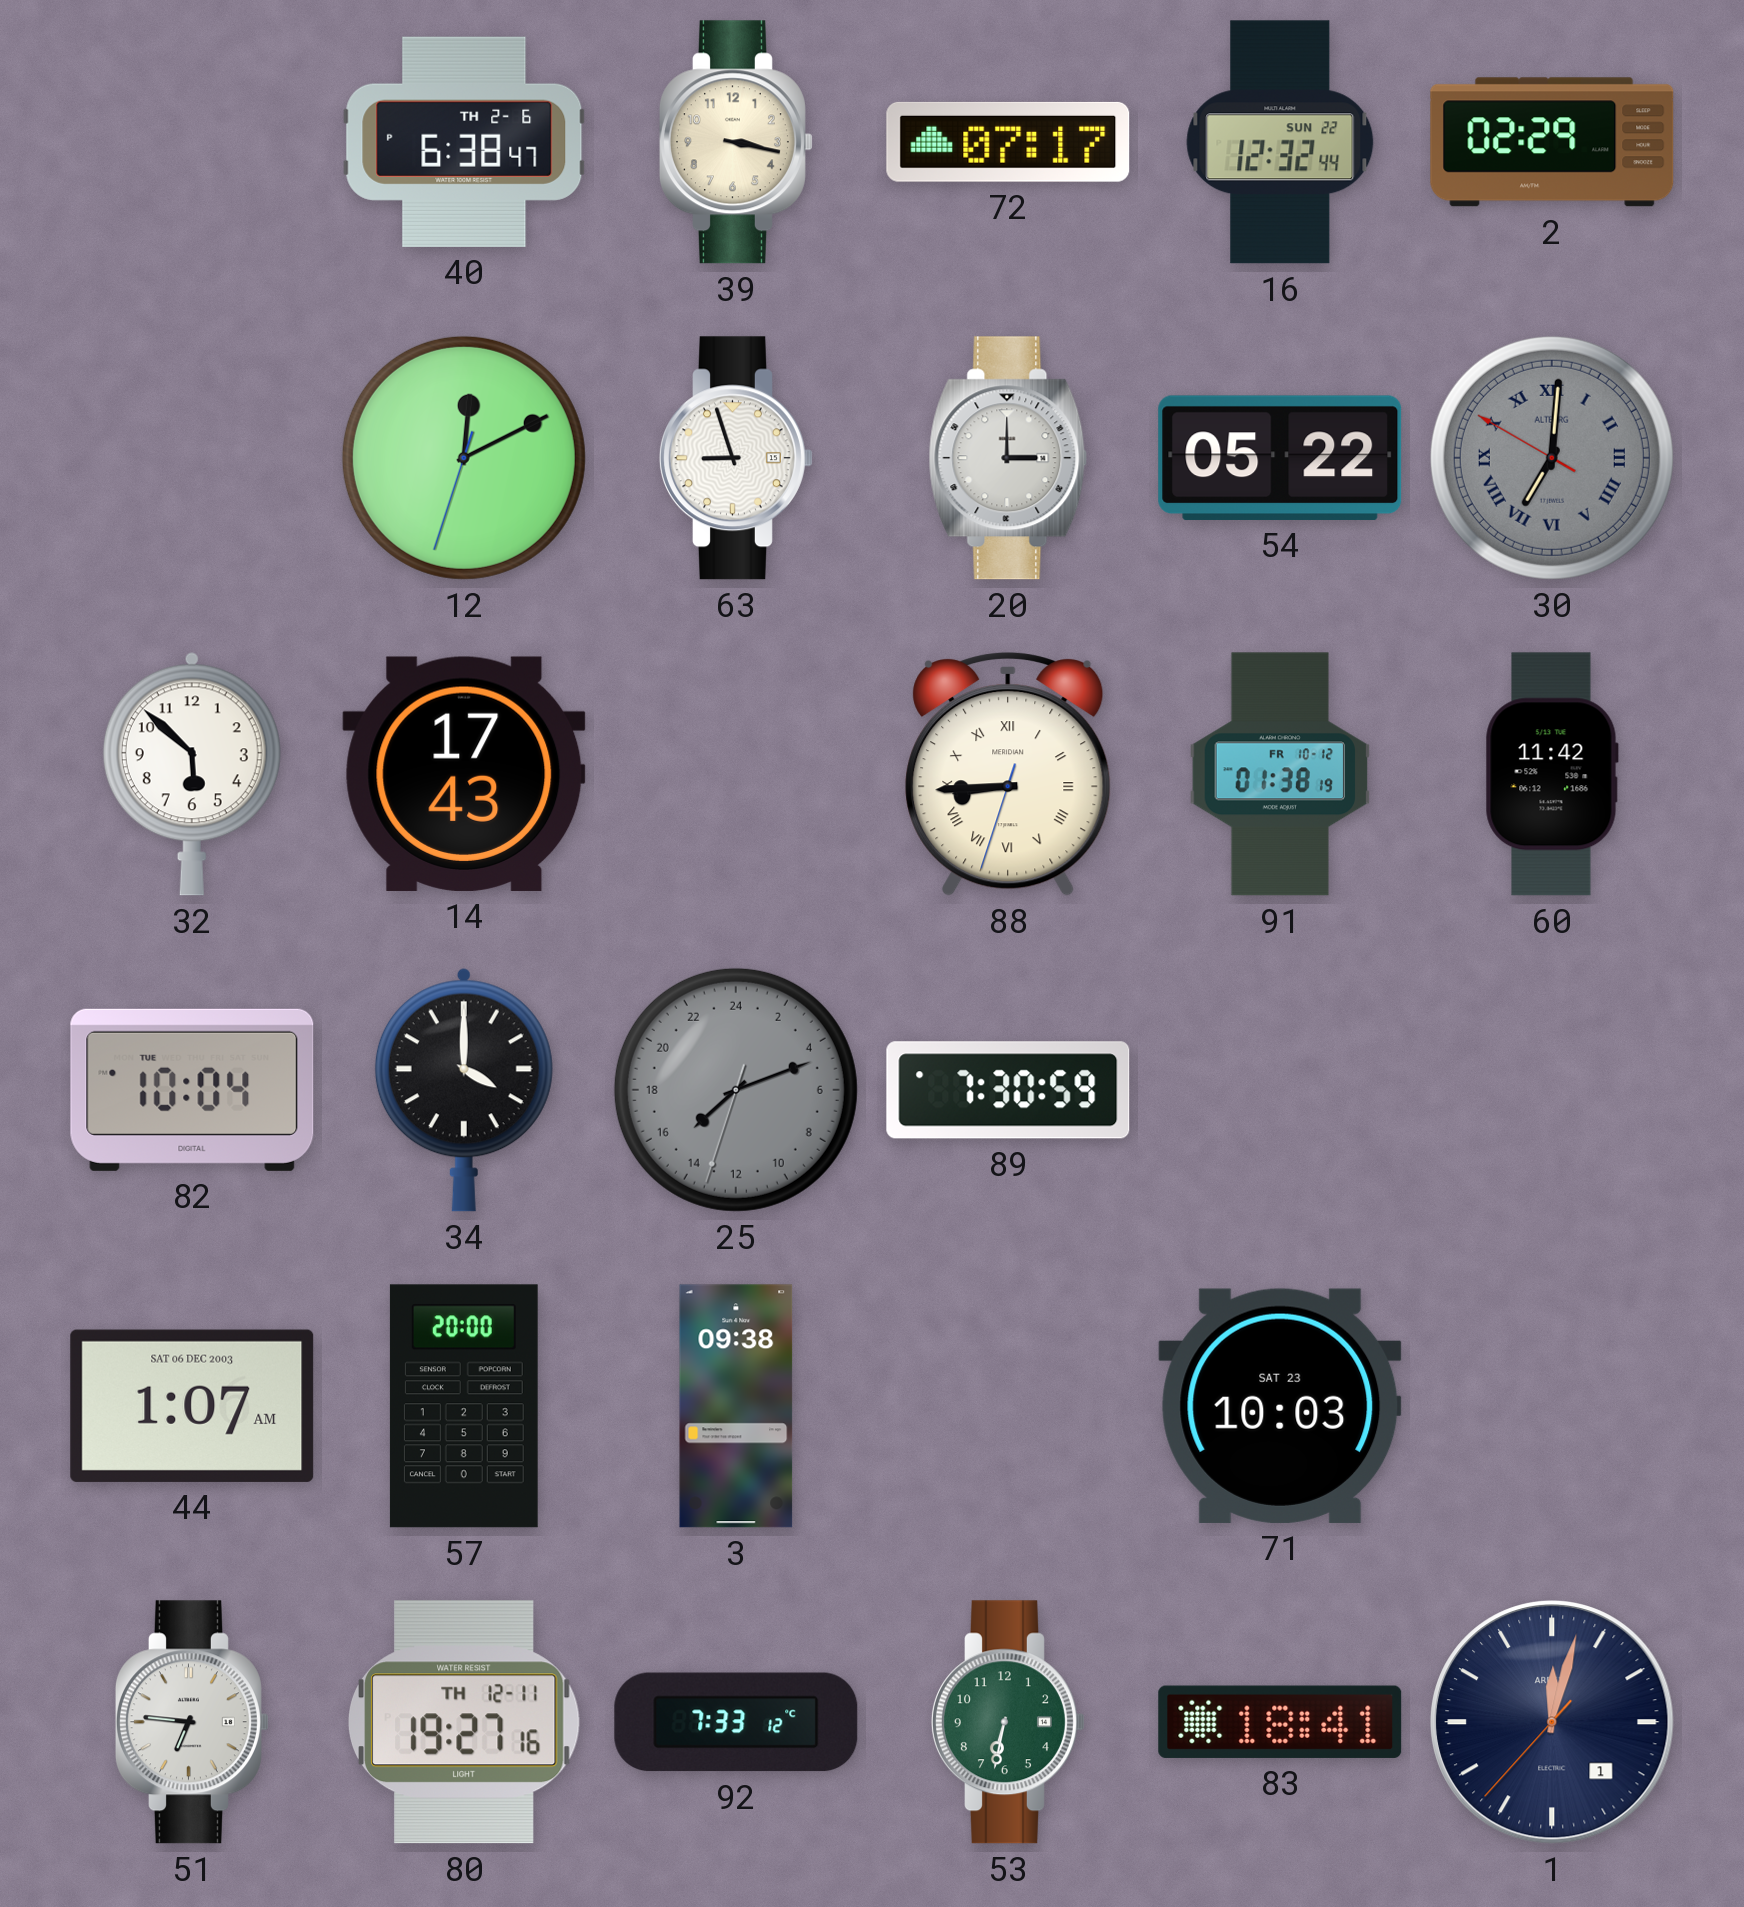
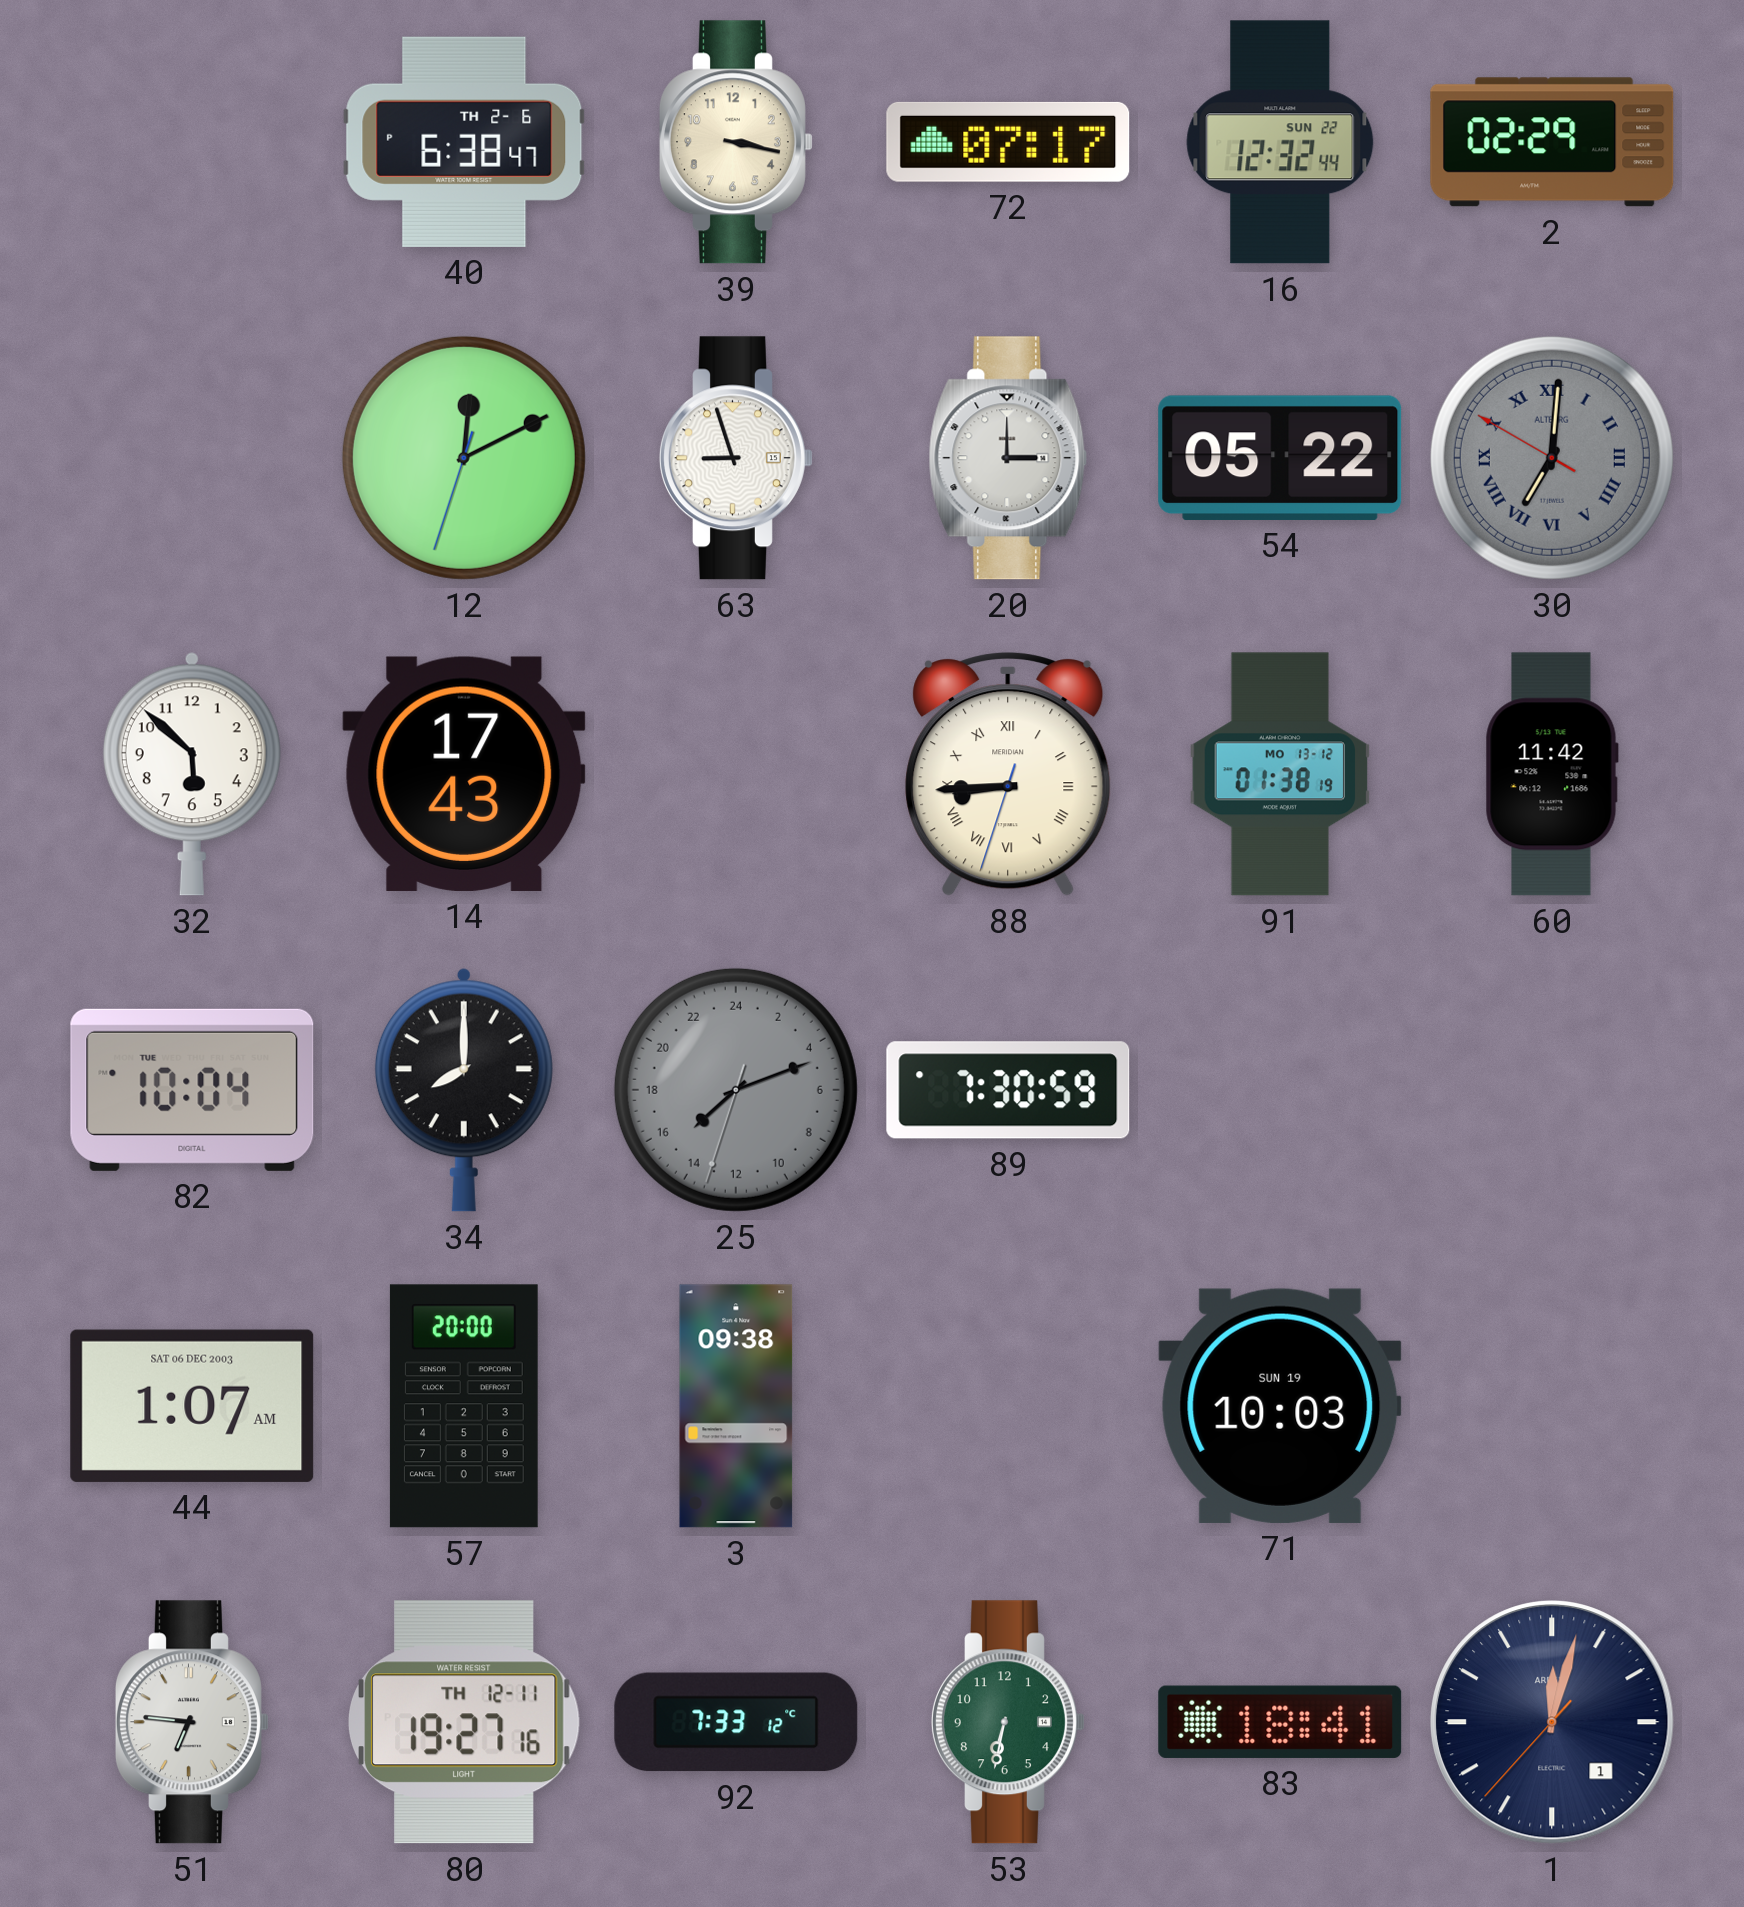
91 date: FR 10-12 -> MO 13-12 (1280, 774)
34: 4:00 -> 8:00 (464, 1090)
71 date: SAT 23 -> SUN 19 (1280, 1406)
